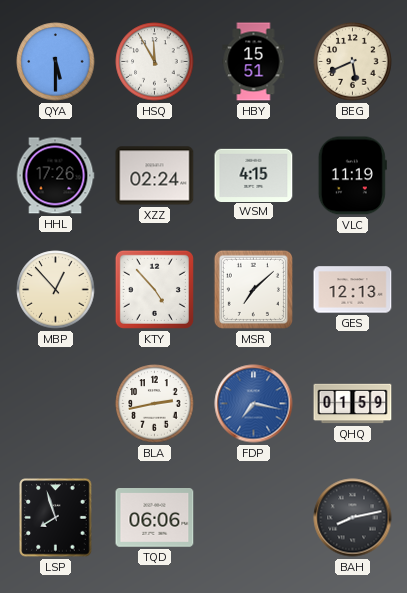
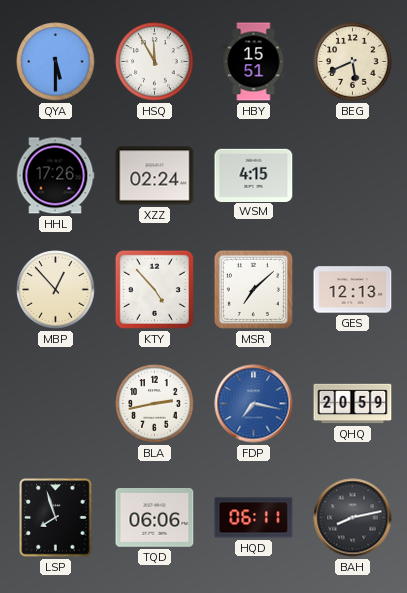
VLC: 11:19 -> none (352, 176)
QHQ: 01:59 -> 20:59 (353, 404)
HQD: none -> 06:11 (254, 518)
